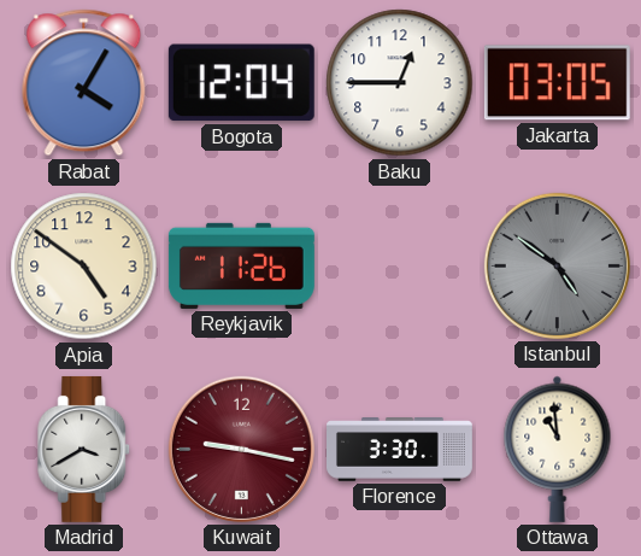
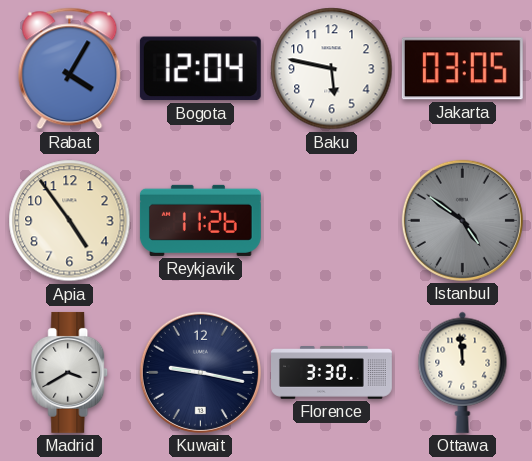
Baku: 12:45 -> 5:47 (332, 69)
Apia: 4:51 -> 4:54 (70, 221)
Kuwait dial: burgundy -> navy (200, 372)
Ottawa: 10:59 -> 11:59 (463, 372)
